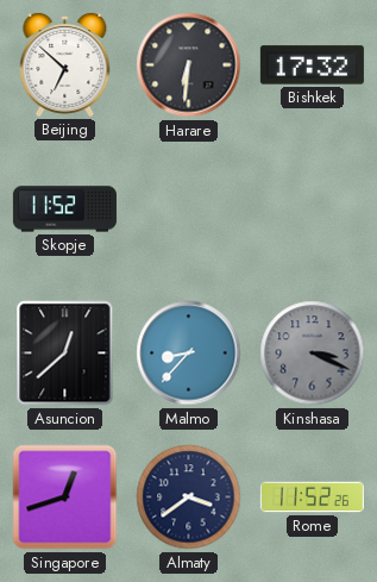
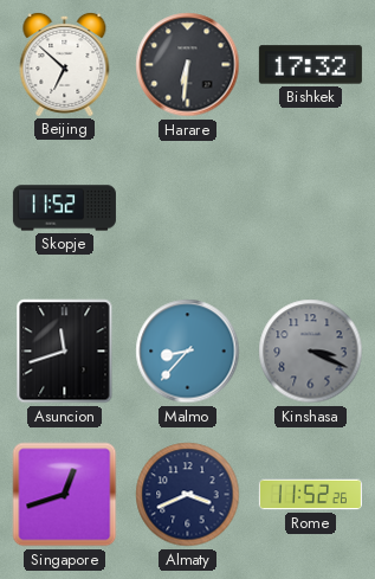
Asuncion: 12:38 -> 11:42 (65, 352)
Almaty: 3:39 -> 3:41 (188, 495)
